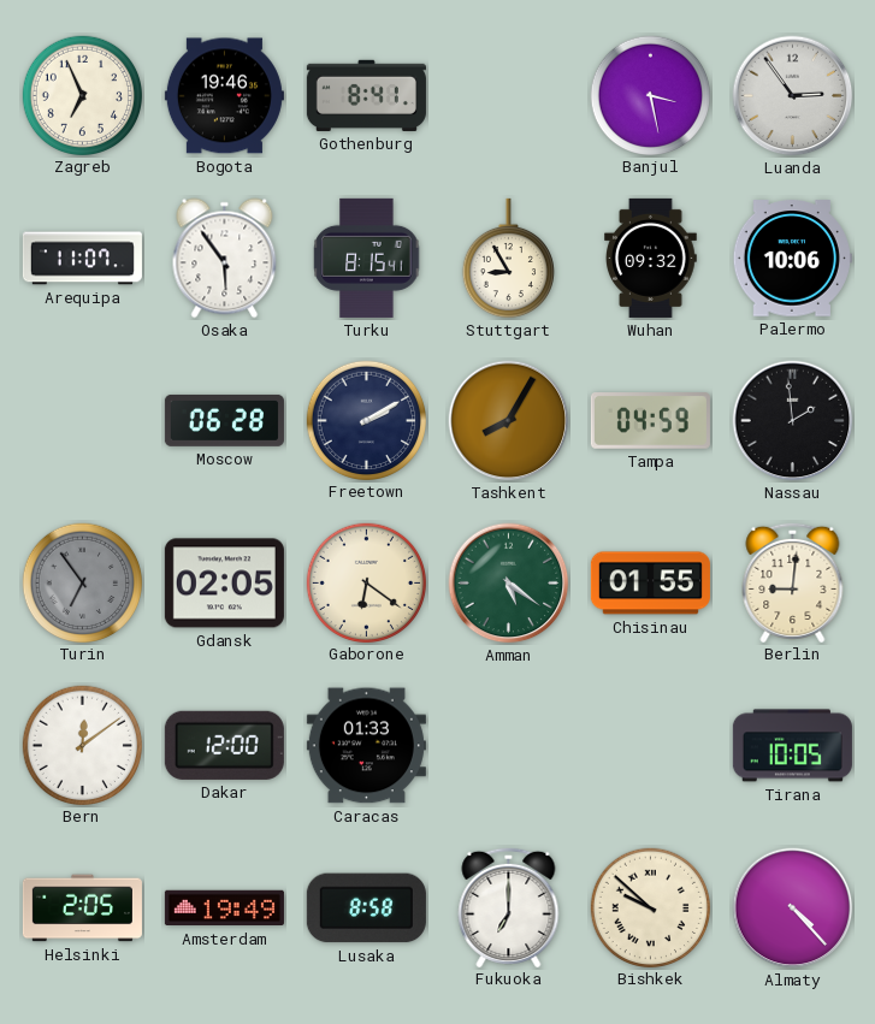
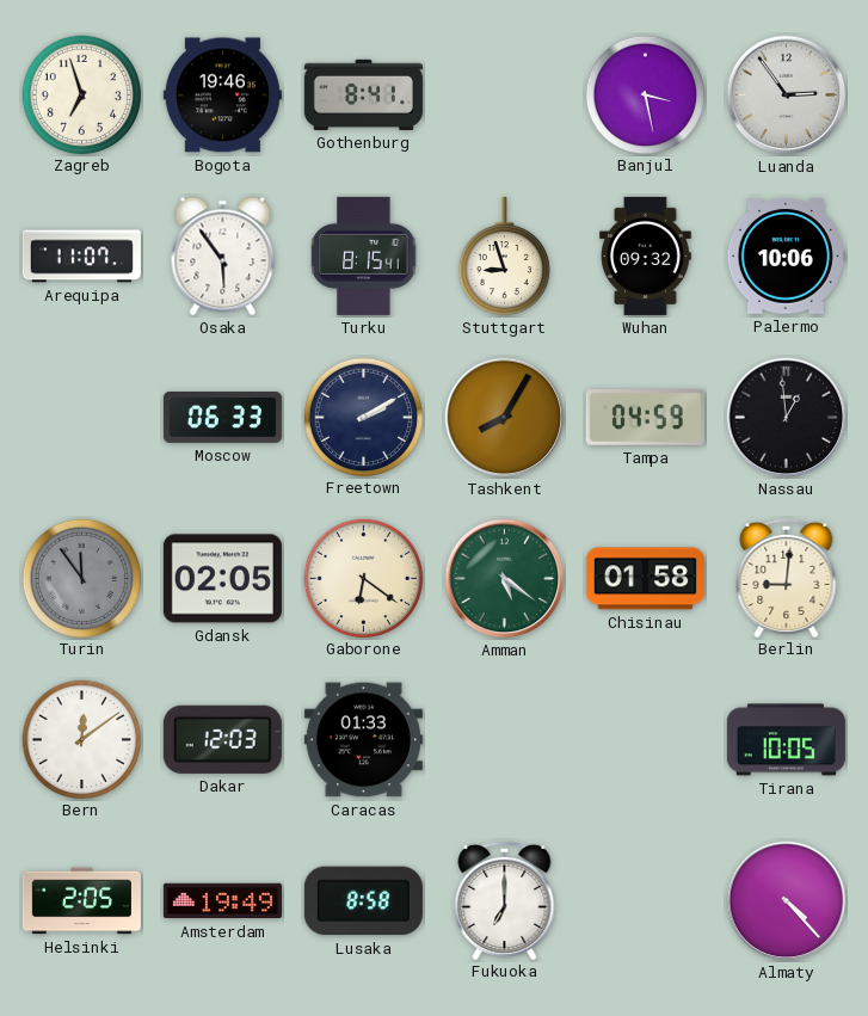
Zagreb: 6:56 -> 6:57 (81, 94)
Stuttgart: 8:55 -> 8:57 (504, 257)
Moscow: 06:28 -> 06:33 (222, 417)
Nassau: 1:59 -> 12:59 (787, 418)
Turin: 6:54 -> 11:54 (81, 578)
Chisinau: 01:55 -> 01:58 (645, 579)
Dakar: 12:00 -> 12:03 (222, 739)
Bishkek: 9:52 -> none (650, 907)
